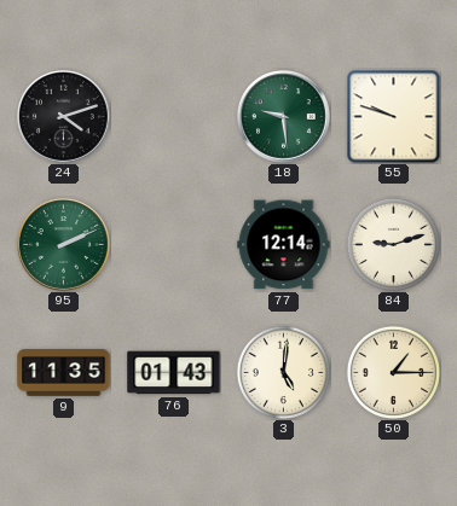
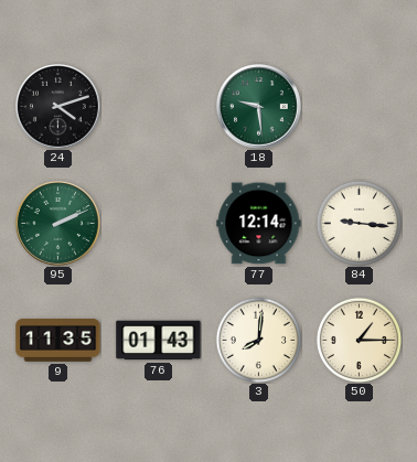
55: 9:48 -> none (393, 116)
84: 9:12 -> 9:16 (359, 223)
3: 5:01 -> 8:01 (258, 340)
